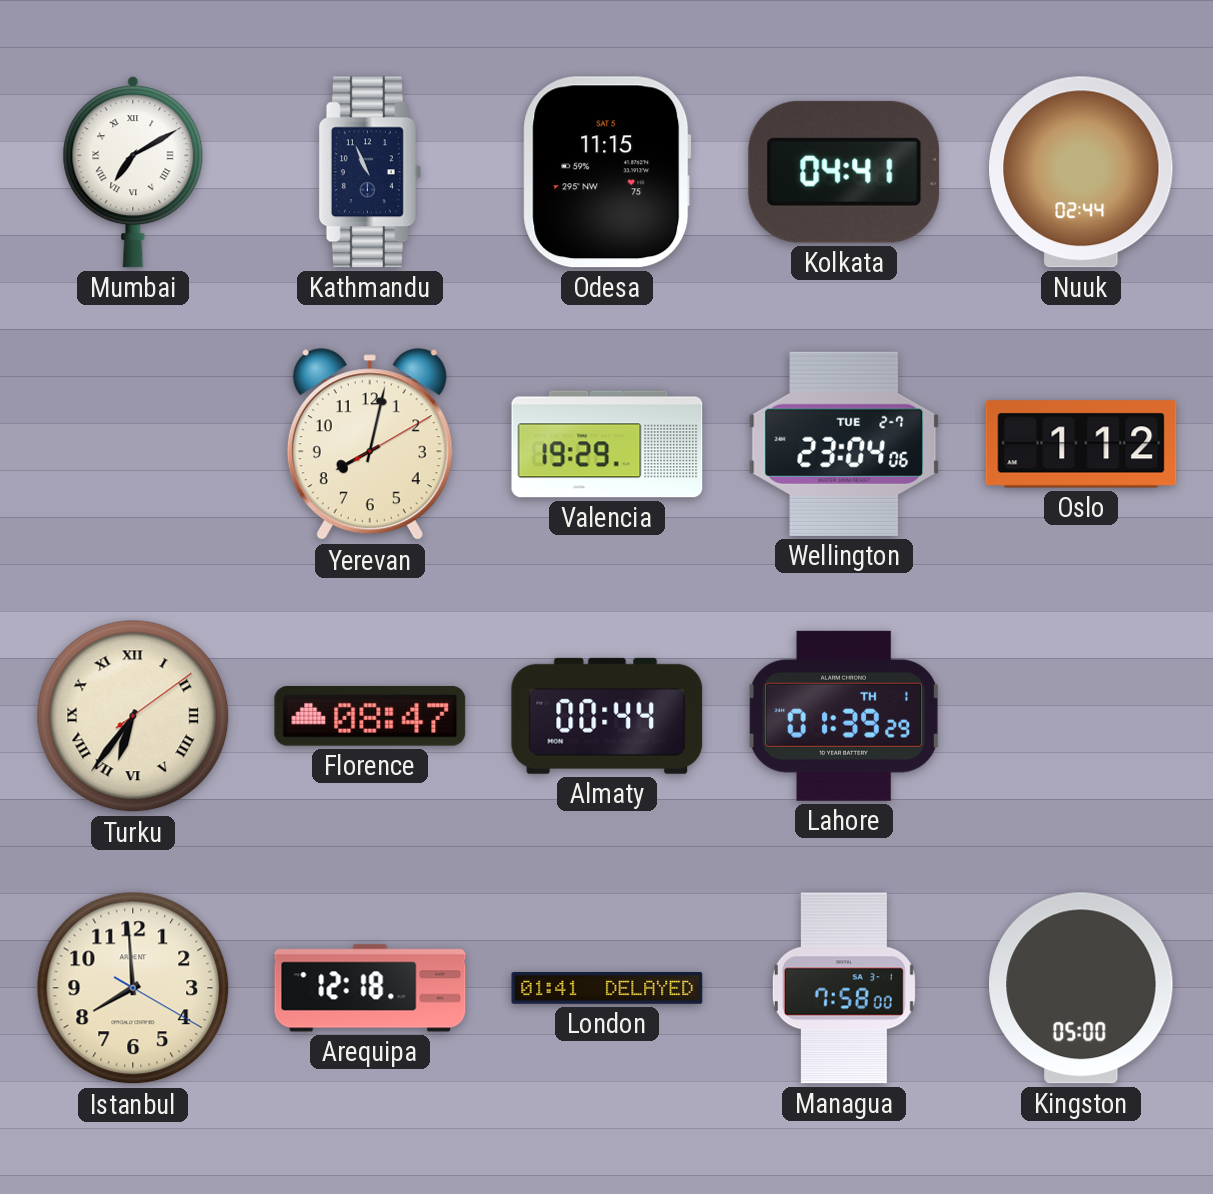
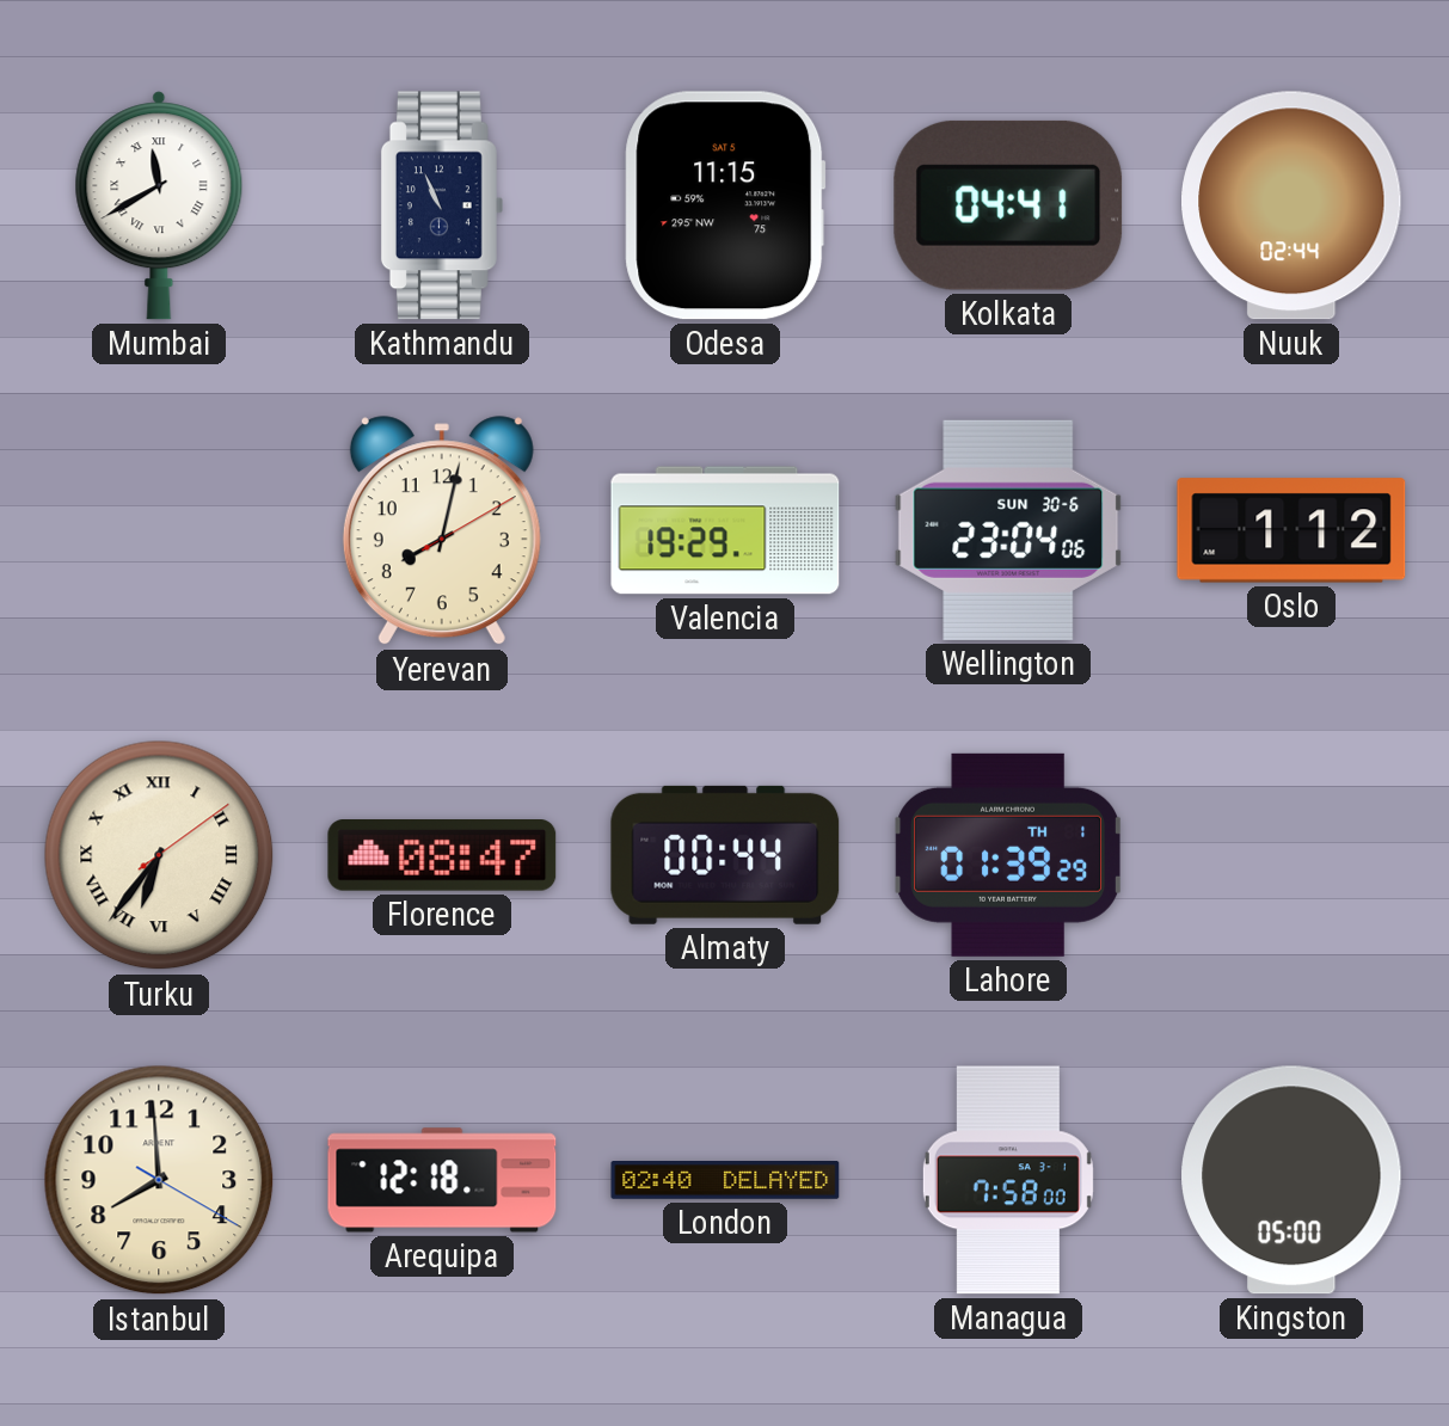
Mumbai: 7:10 -> 11:40 (159, 205)
Wellington date: TUE 2-7 -> SUN 30-6 (1008, 530)
London: 01:41 -> 02:40 (725, 1181)
